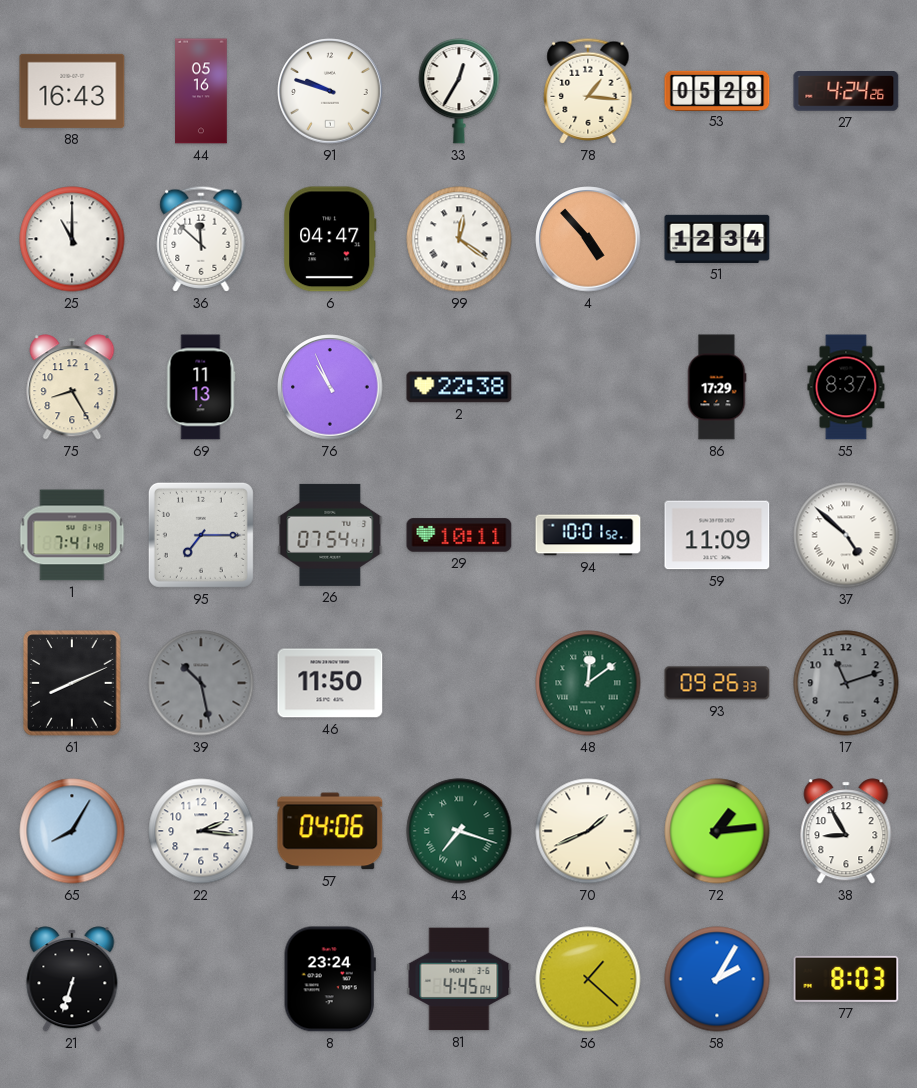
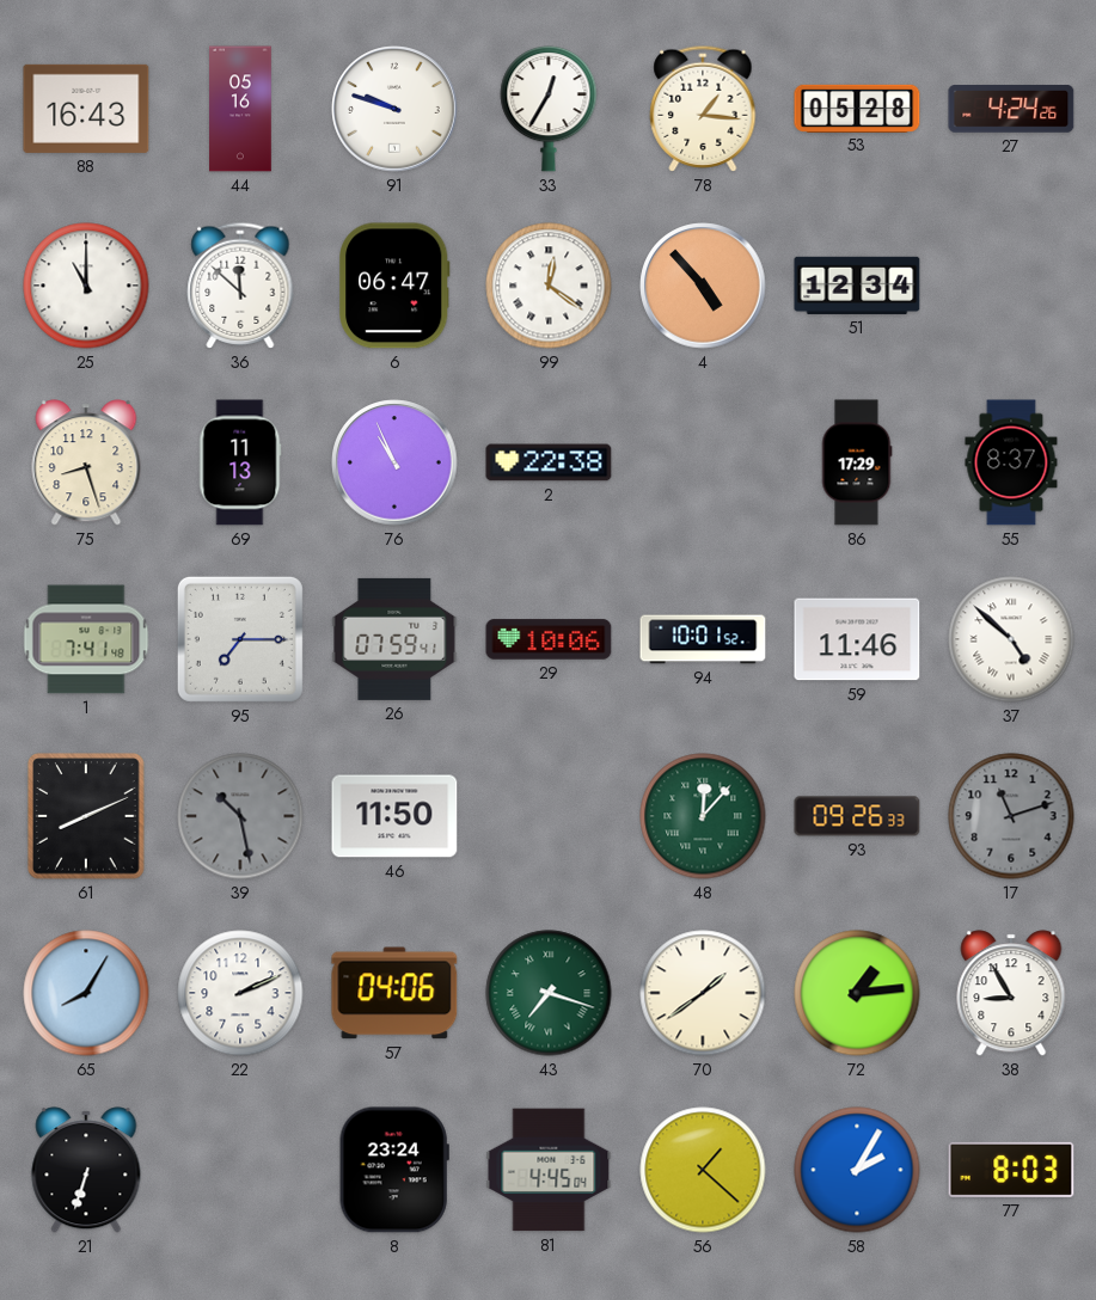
6: 04:47 -> 06:47 (396, 286)
75: 8:25 -> 8:27 (86, 462)
26: 07:54 -> 07:59 (394, 639)
29: 10:11 -> 10:06 (549, 639)
59: 11:09 -> 11:46 (857, 639)
48: 12:09 -> 12:07 (703, 816)
22: 2:16 -> 2:11 (240, 993)
70: 1:41 -> 1:39 (703, 993)
